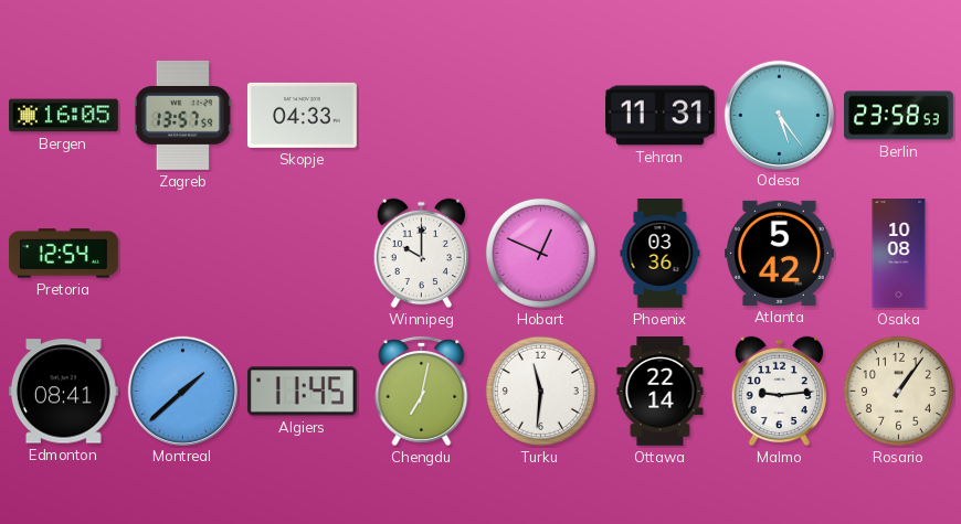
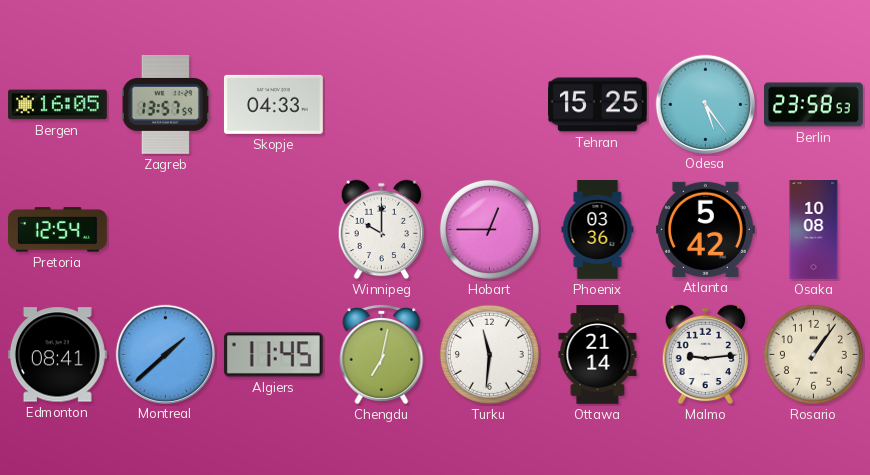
Tehran: 11:31 -> 15:25 (598, 105)
Hobart: 12:49 -> 12:45 (489, 229)
Ottawa: 22:14 -> 21:14 (598, 355)
